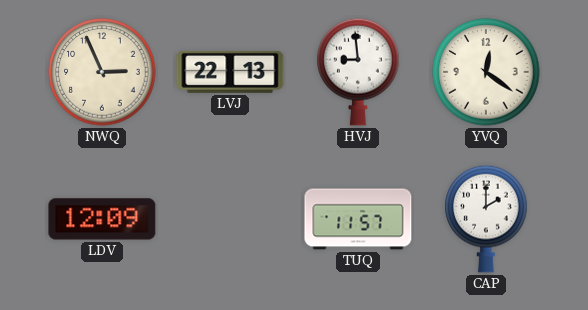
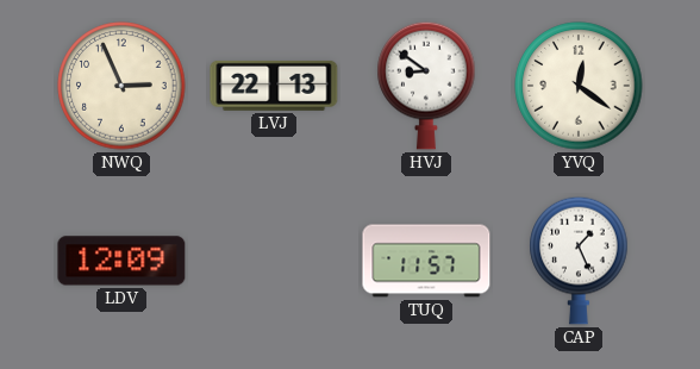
HVJ: 8:59 -> 8:51 (426, 86)
CAP: 2:00 -> 1:26 (579, 261)
